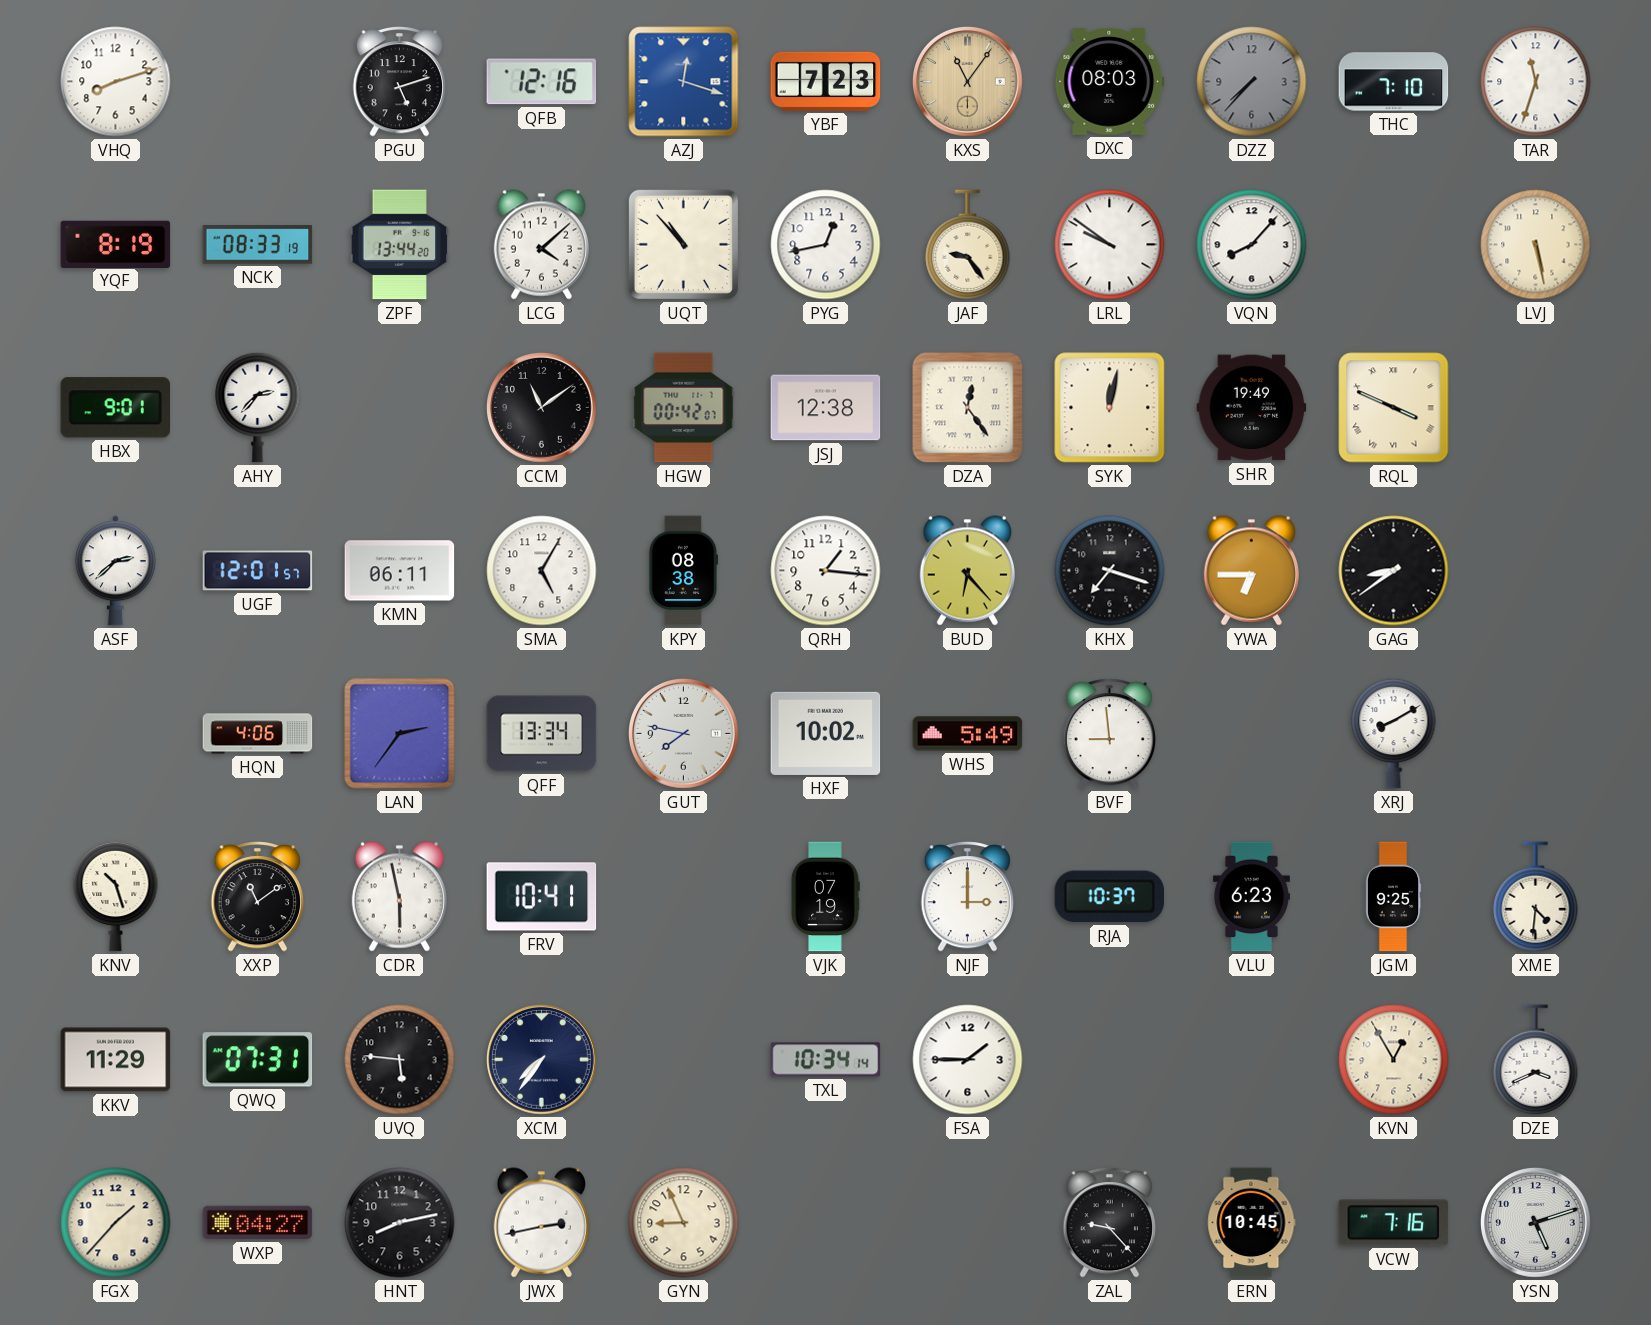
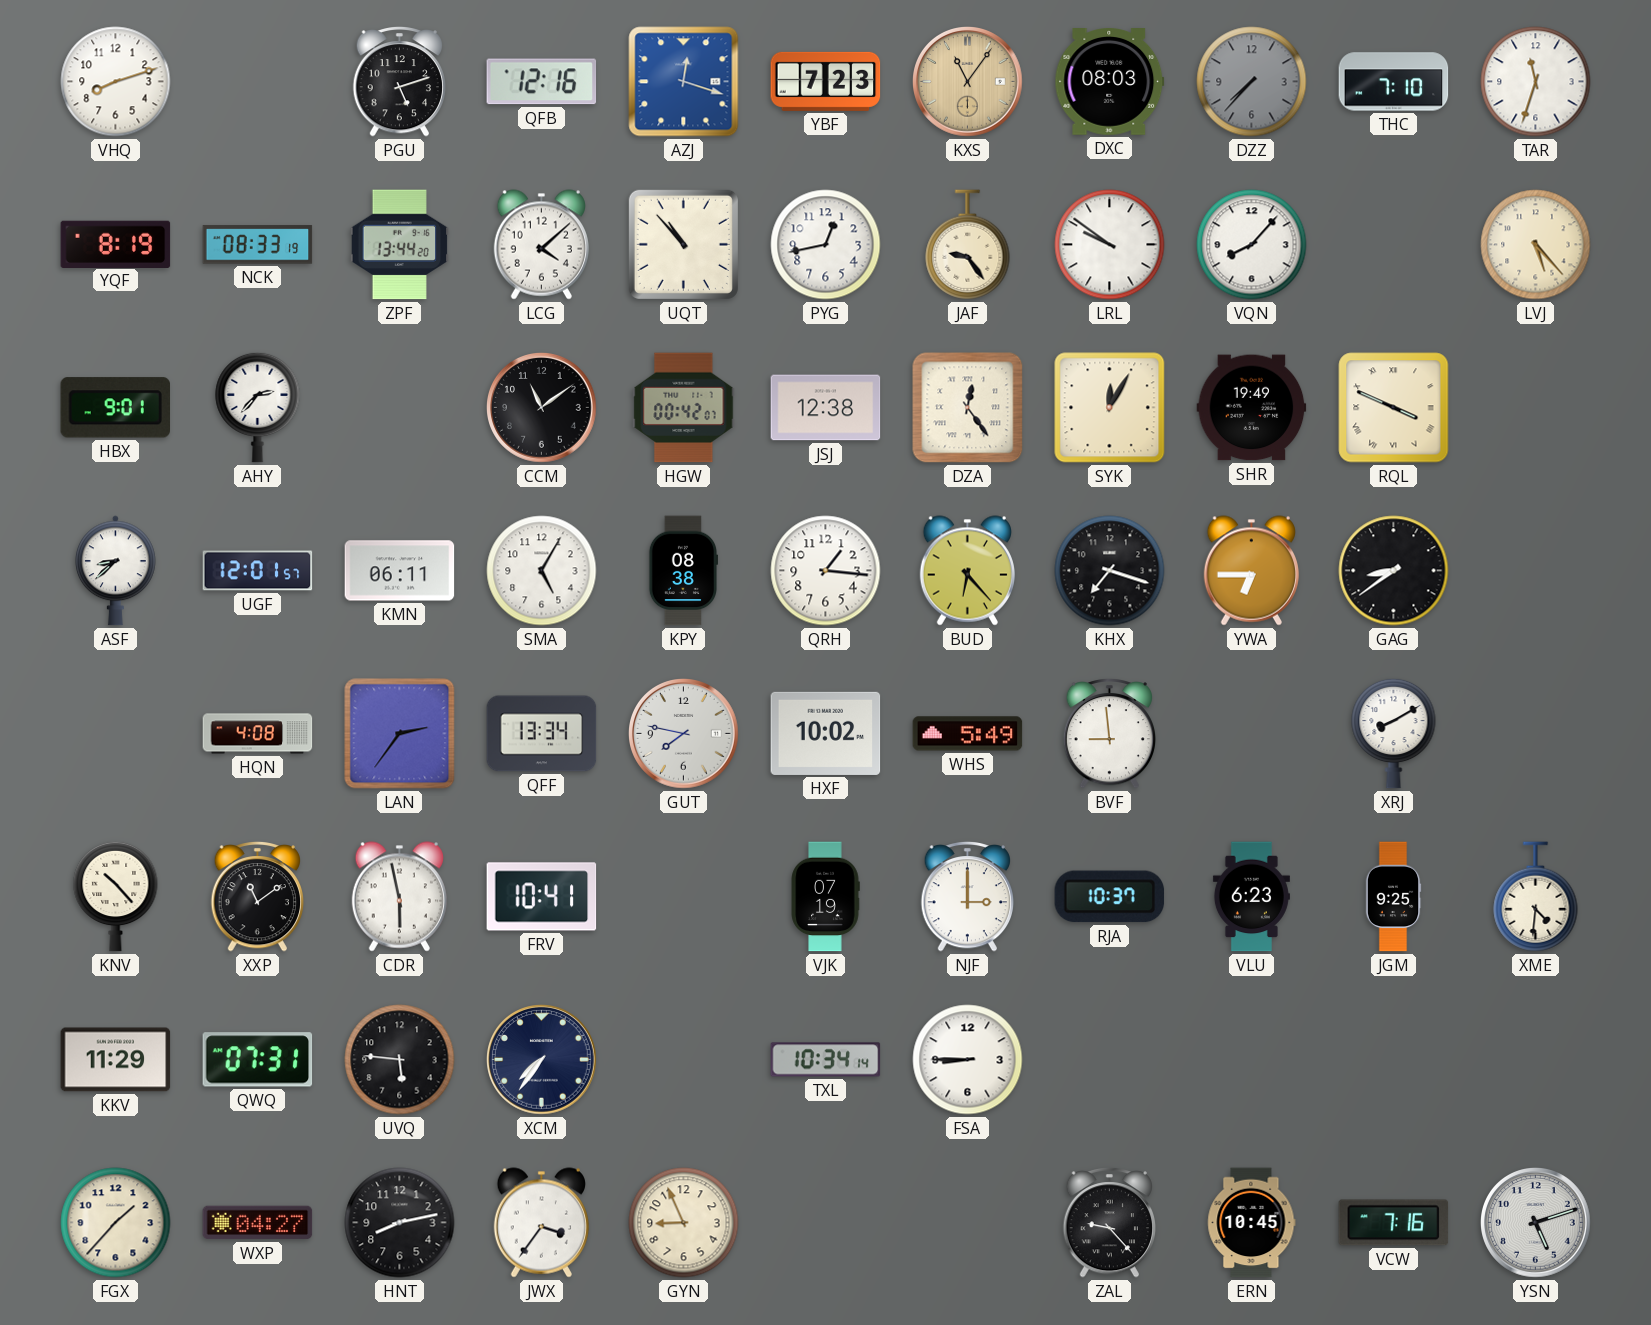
LVJ: 5:28 -> 5:23 (1536, 245)
SYK: 12:02 -> 12:05 (1110, 408)
ASF: 2:38 -> 8:38 (115, 571)
HQN: 4:06 -> 4:08 (258, 734)
KNV: 10:27 -> 10:23 (116, 896)
FSA: 1:45 -> 8:45 (968, 1060)
KVN: 12:55 -> none (1394, 1060)
DZE: 3:41 -> none (1536, 1060)
JWX: 2:43 -> 3:36 (541, 1223)
